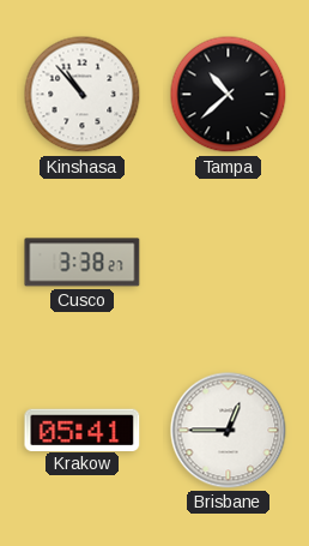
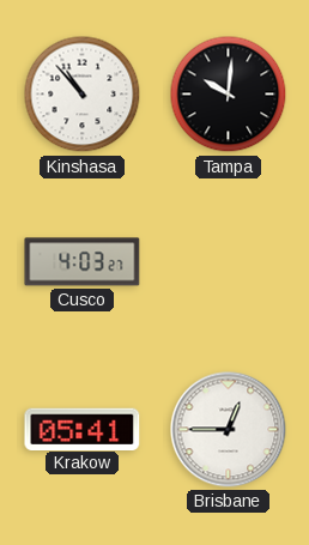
Tampa: 10:38 -> 10:01 (229, 95)
Cusco: 3:38 -> 4:03 (83, 262)
